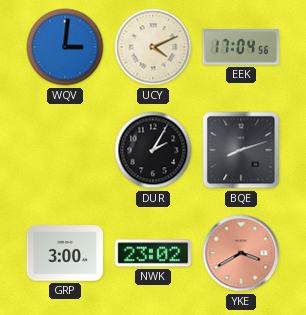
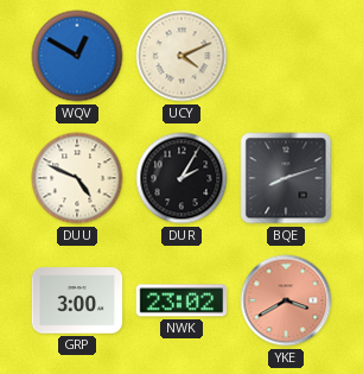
WQV: 3:01 -> 12:50 (77, 56)
EEK: 17:04 -> none (241, 47)
DUU: none -> 4:49 (77, 178)
